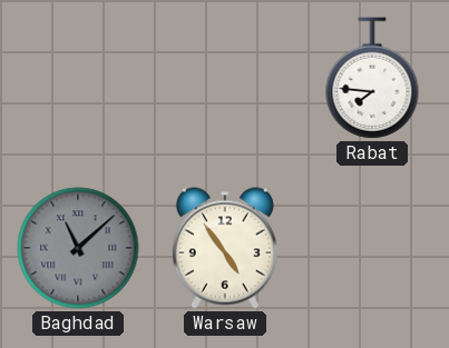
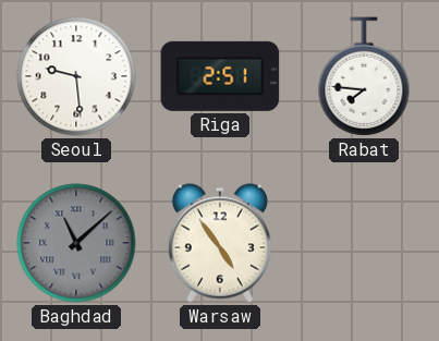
Seoul: none -> 9:29 (76, 76)
Riga: none -> 2:51 (220, 76)
